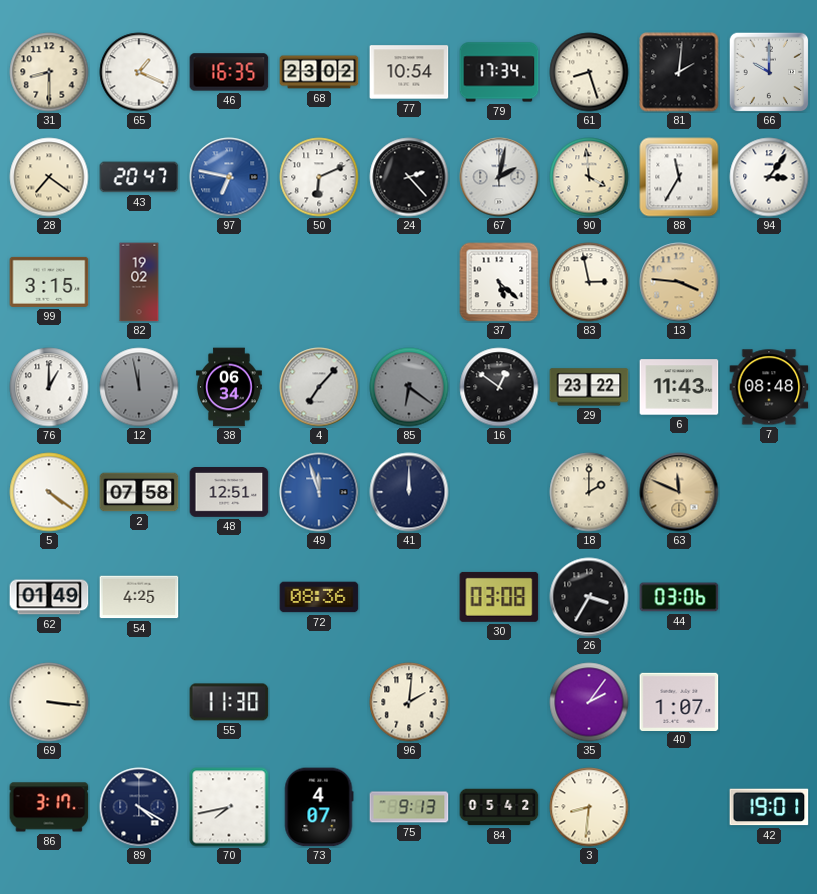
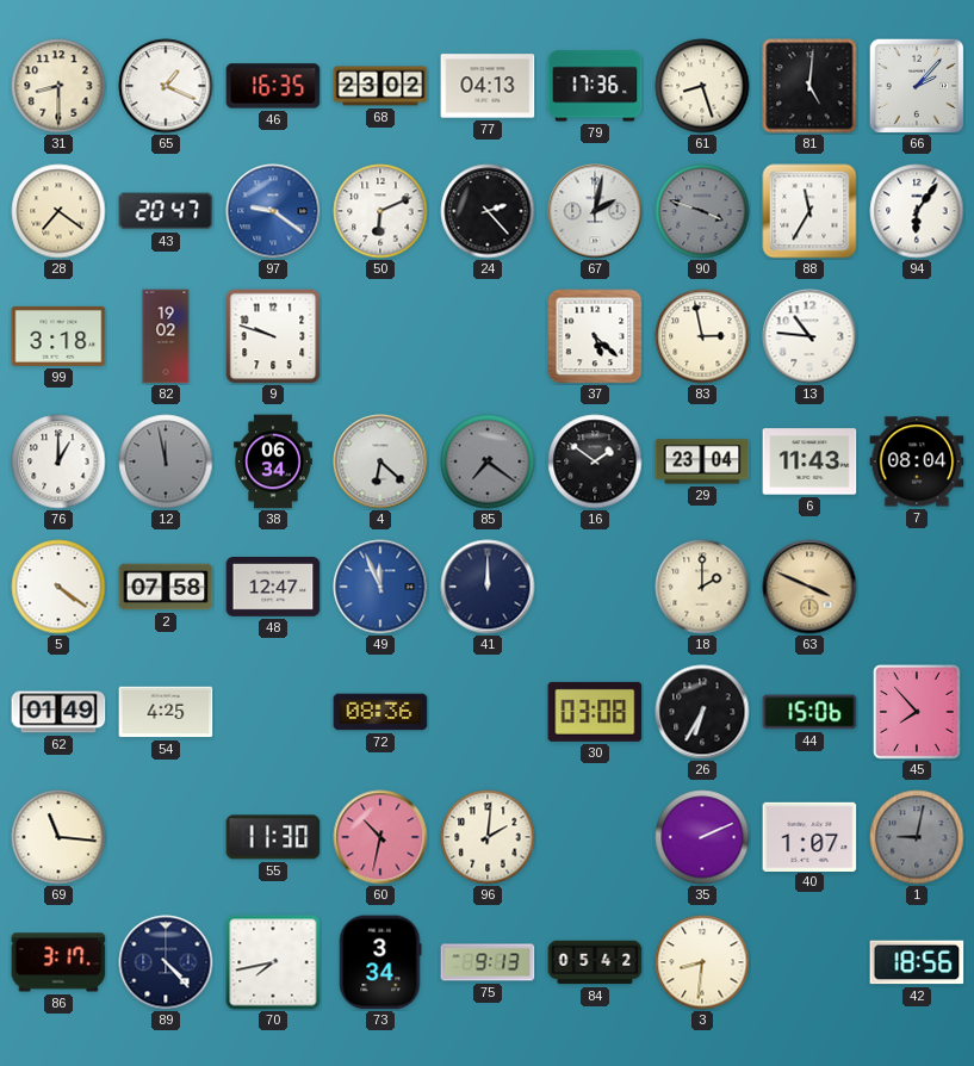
77: 10:54 -> 04:13 (488, 86)
79: 17:34 -> 17:36 (595, 86)
81: 2:01 -> 5:01 (809, 86)
66: 10:00 -> 2:07 (917, 86)
97: 6:47 -> 9:21 (273, 211)
90: 3:59 -> 3:48 (702, 211)
90 dial: cream -> grey (702, 211)
94: 3:06 -> 6:06 (917, 211)
99: 3:15 -> 3:18 (58, 336)
9: none -> 9:48 (273, 336)
13: 3:46 -> 10:46 (809, 336)
13 dial: champagne -> white (809, 336)
4: 7:07 -> 6:22 (380, 461)
85: 6:21 -> 7:21 (488, 461)
16: 12:51 -> 1:51 (595, 461)
29: 23:22 -> 23:04 (702, 461)
7: 08:48 -> 08:04 (917, 461)
48: 12:51 -> 12:47 (273, 588)
49: 11:57 -> 11:56 (380, 587)
63: 11:49 -> 3:49 (809, 587)
26: 3:35 -> 6:35 (702, 712)
44: 03:06 -> 15:06 (809, 712)
45: none -> 7:53 (917, 712)
69: 3:16 -> 11:16 (58, 837)
60: none -> 10:32 (380, 837)
35: 2:06 -> 2:11 (702, 837)
1: none -> 9:02 (917, 837)
89: 4:20 -> 4:23 (166, 962)
73: 4:07 -> 3:34 (380, 962)
42: 19:01 -> 18:56 (917, 962)
